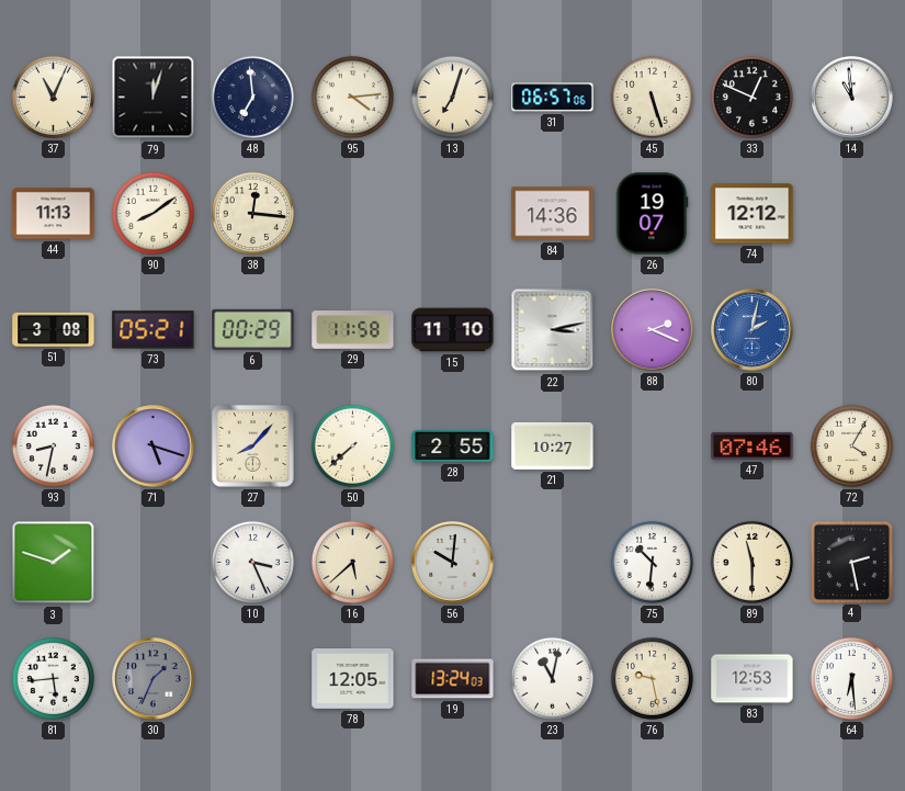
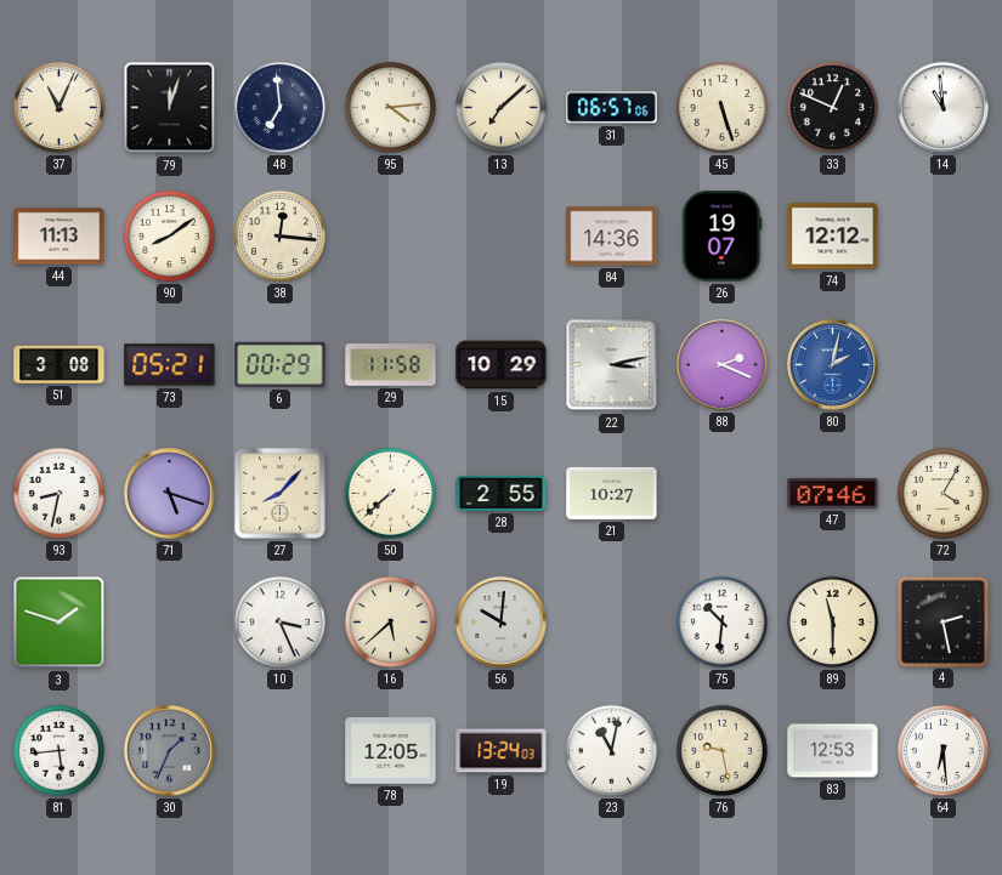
13: 7:03 -> 7:08 (500, 107)
15: 11:10 -> 10:29 (502, 365)
